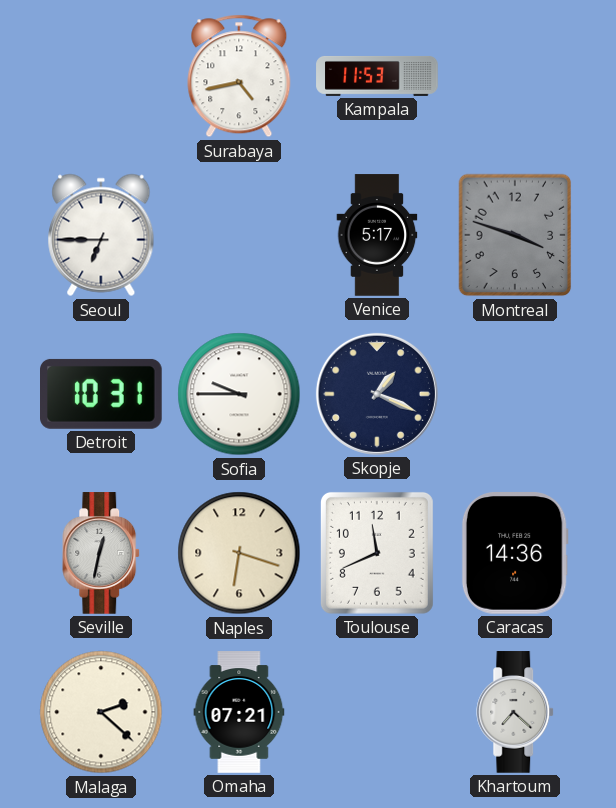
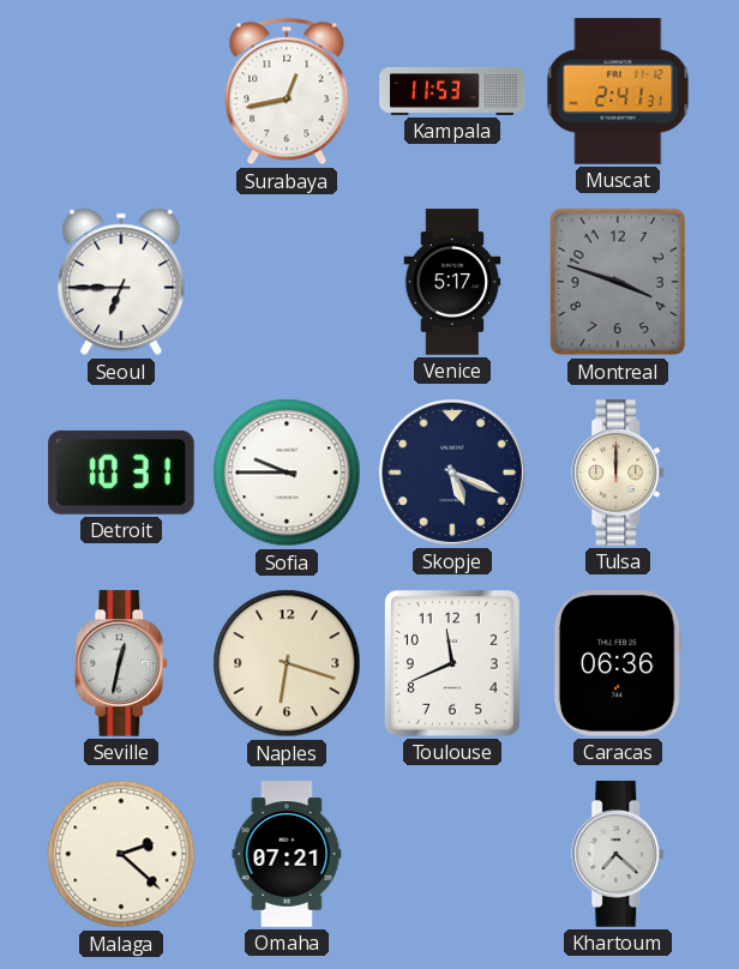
Surabaya: 4:43 -> 12:43 (287, 91)
Muscat: none -> 2:41 (618, 91)
Skopje: 1:19 -> 5:19 (452, 473)
Tulsa: none -> 12:00 (619, 473)
Caracas: 14:36 -> 06:36 (618, 664)
